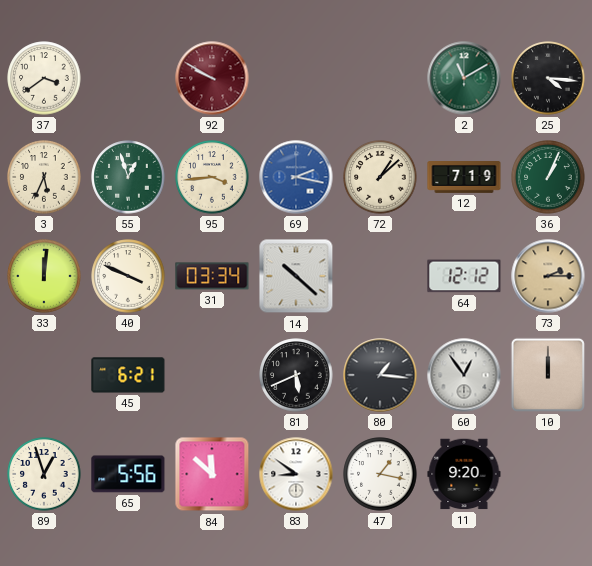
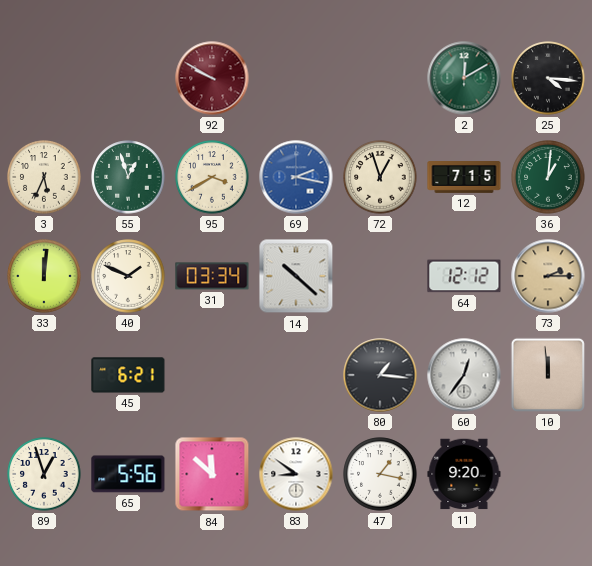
37: 3:39 -> none (44, 78)
2: 11:10 -> 12:10 (464, 78)
95: 3:44 -> 3:40 (212, 177)
72: 1:08 -> 12:57 (380, 177)
12: 7:19 -> 7:15 (464, 178)
36: 1:04 -> 1:01 (548, 177)
40: 3:49 -> 1:49 (128, 276)
81: 5:41 -> none (296, 375)
60: 12:54 -> 12:36 (464, 375)
10: 12:00 -> 11:59 (548, 375)
